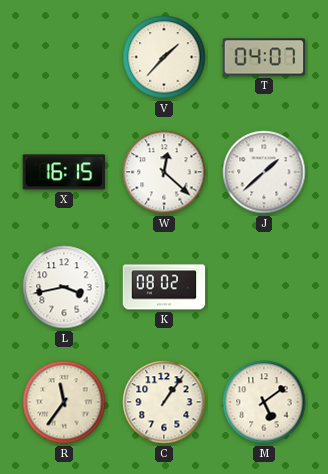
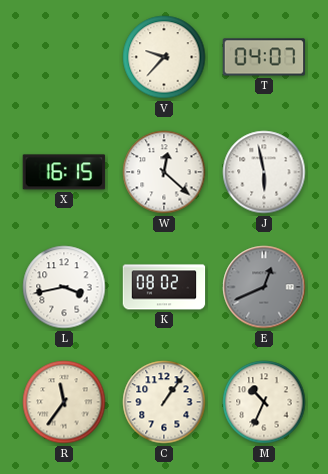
V: 1:37 -> 9:37 (164, 57)
J: 1:38 -> 5:58 (264, 172)
E: none -> 12:41 (264, 287)
M: 5:09 -> 10:34 (264, 402)
